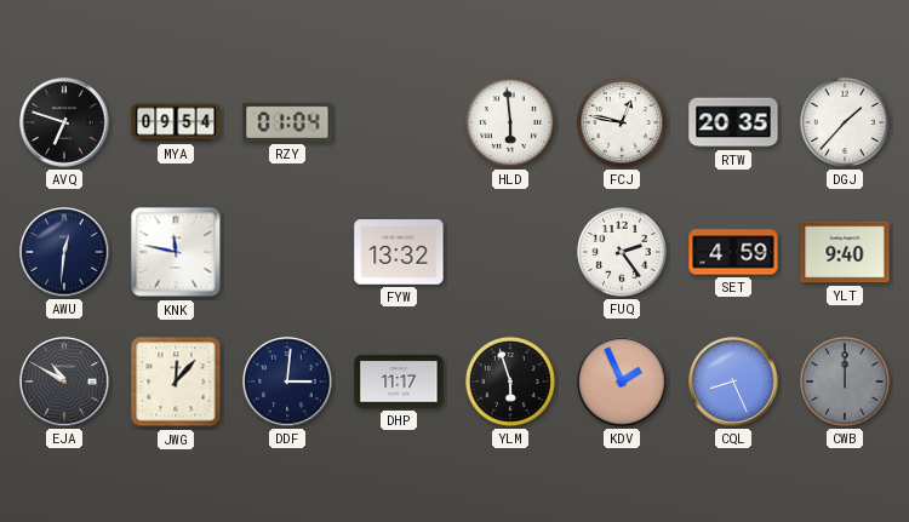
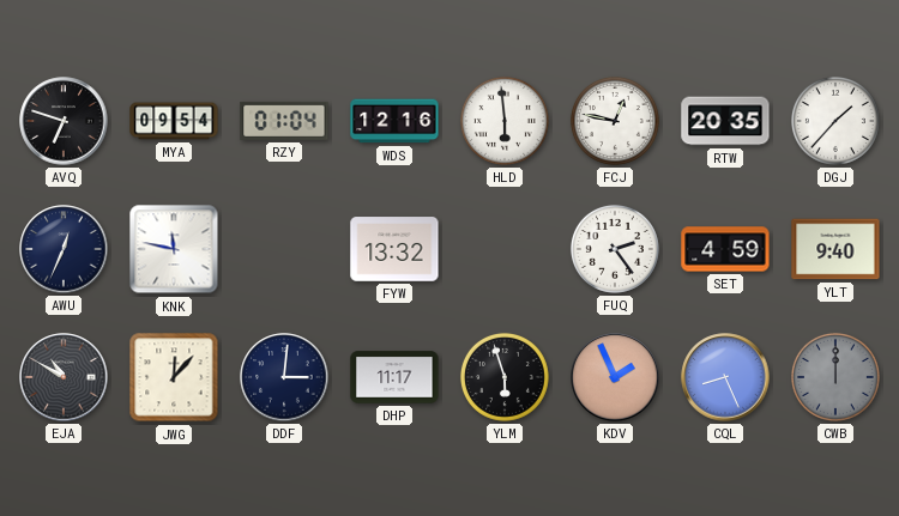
WDS: none -> 12:16 (394, 121)
AWU: 12:31 -> 12:34 (64, 249)
